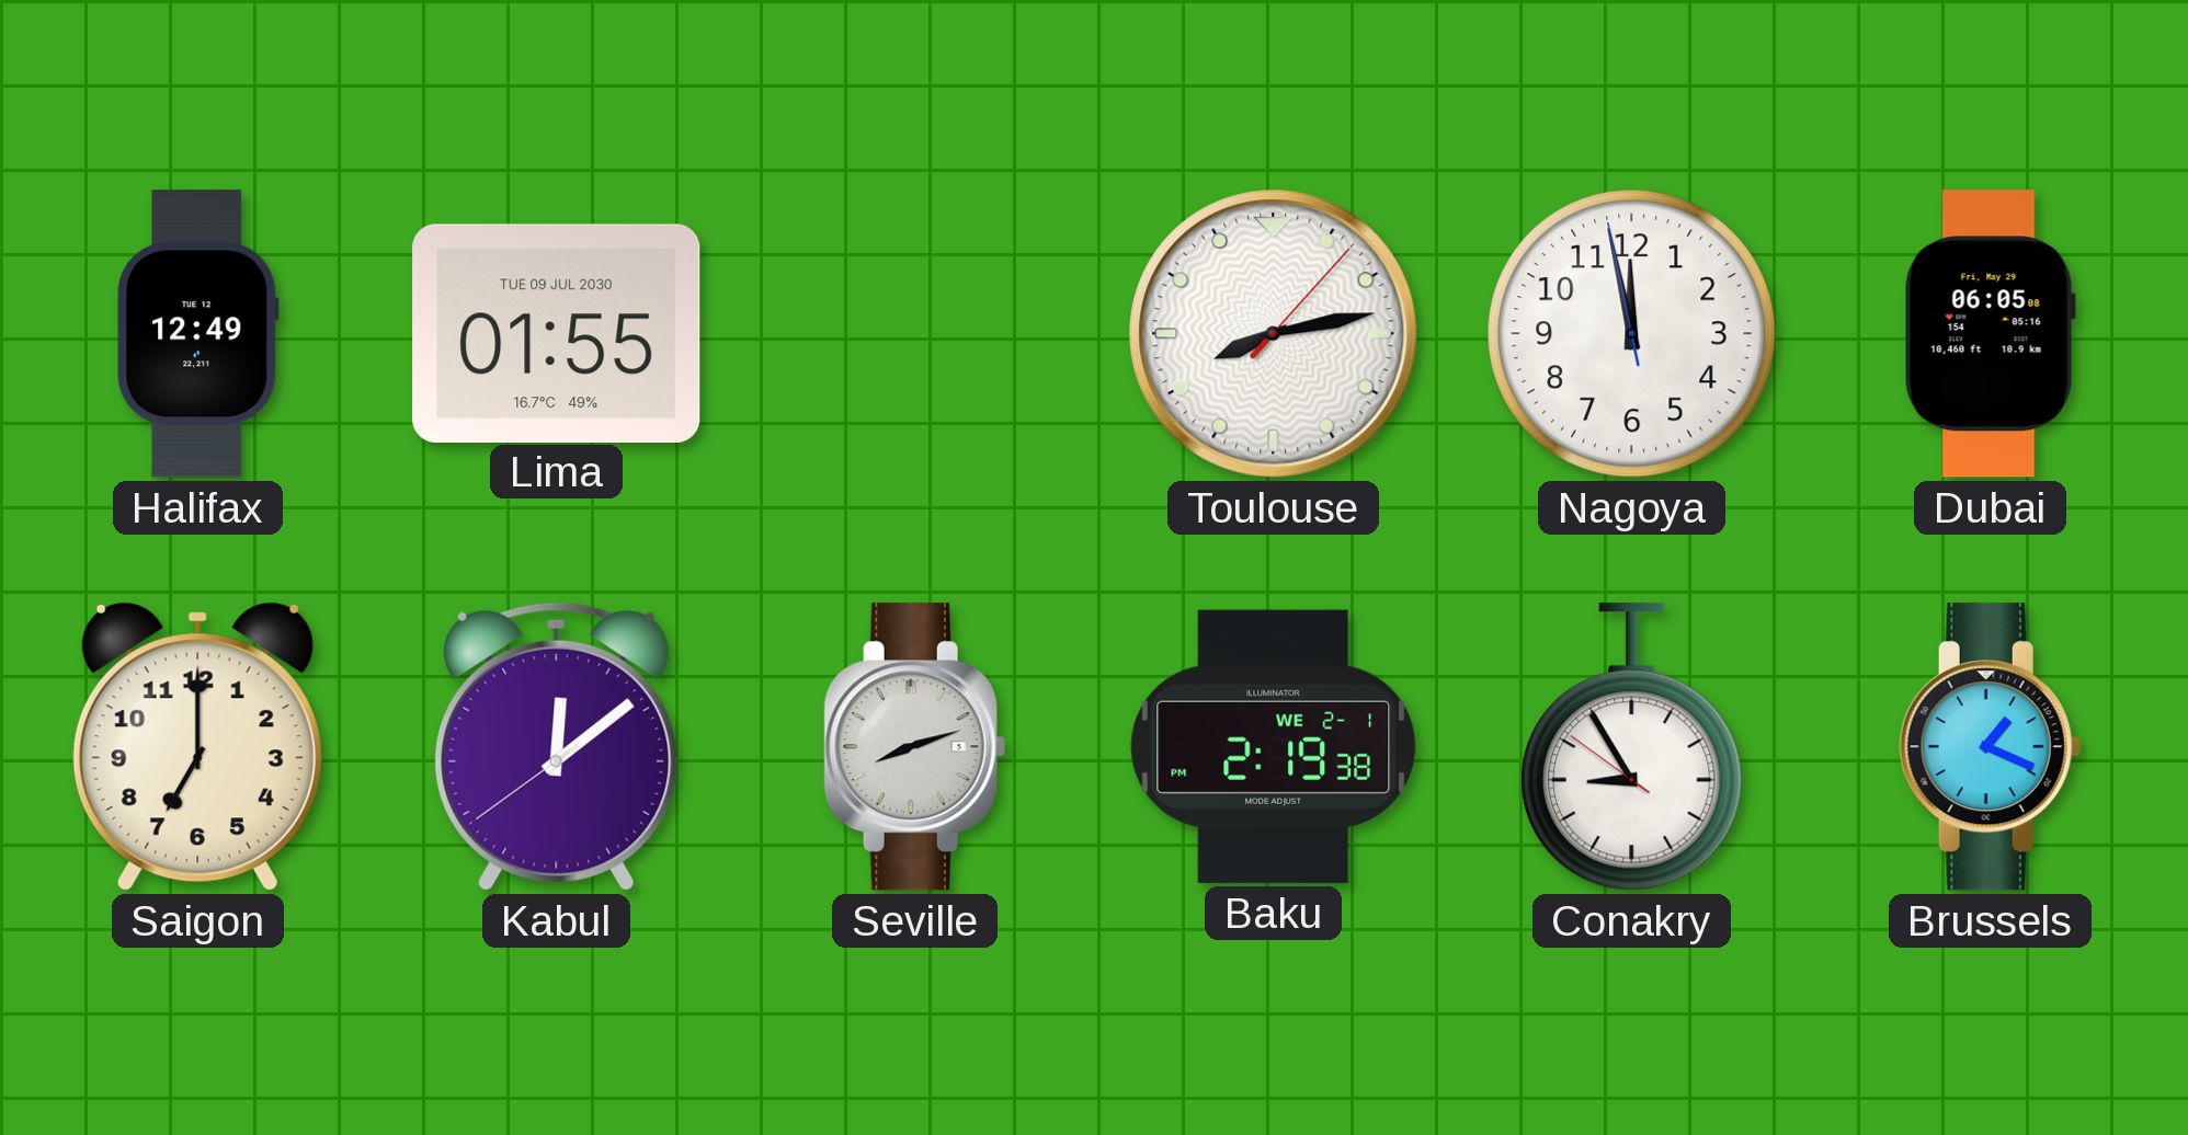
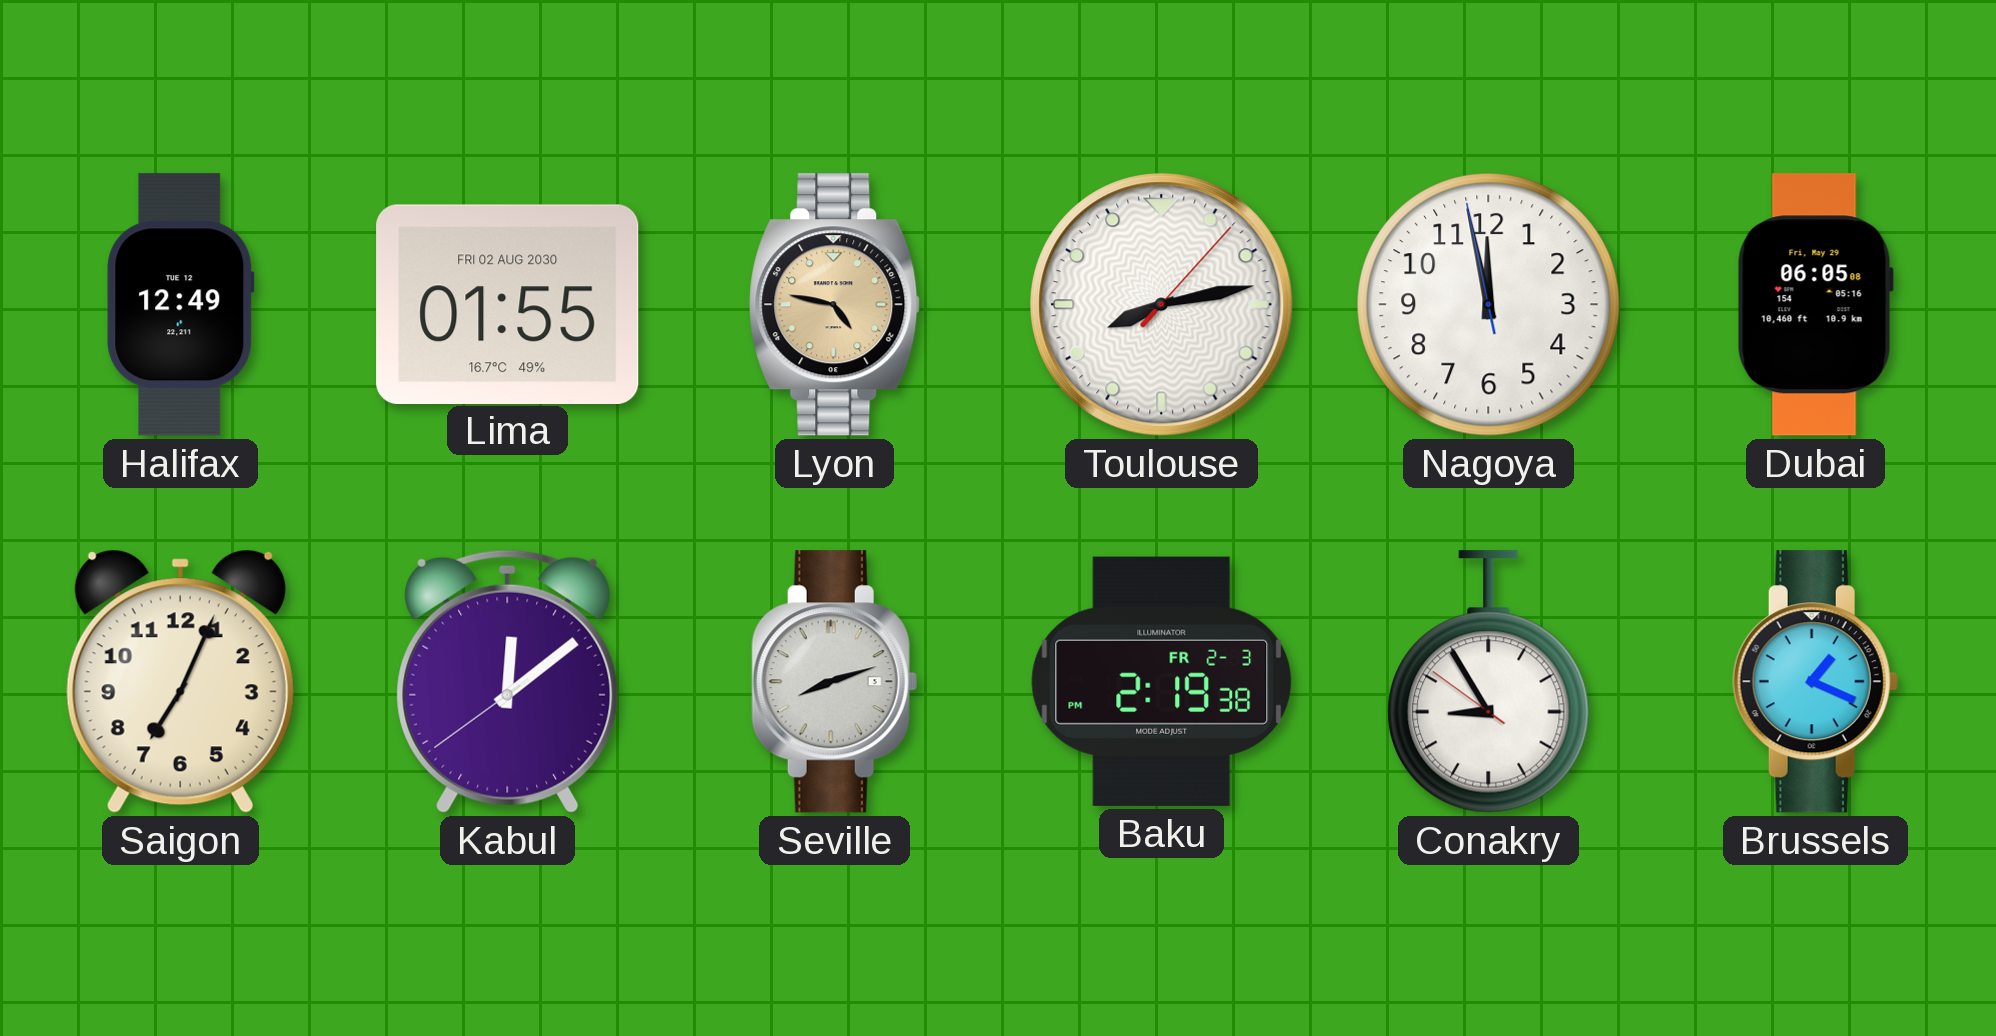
Lima date: TUE 09 JUL 2030 -> FRI 02 AUG 2030 (508, 304)
Lyon: none -> 4:47 (835, 305)
Saigon: 7:00 -> 7:04 (180, 681)
Baku date: WE 2-1 -> FR 2-3 (1162, 681)
